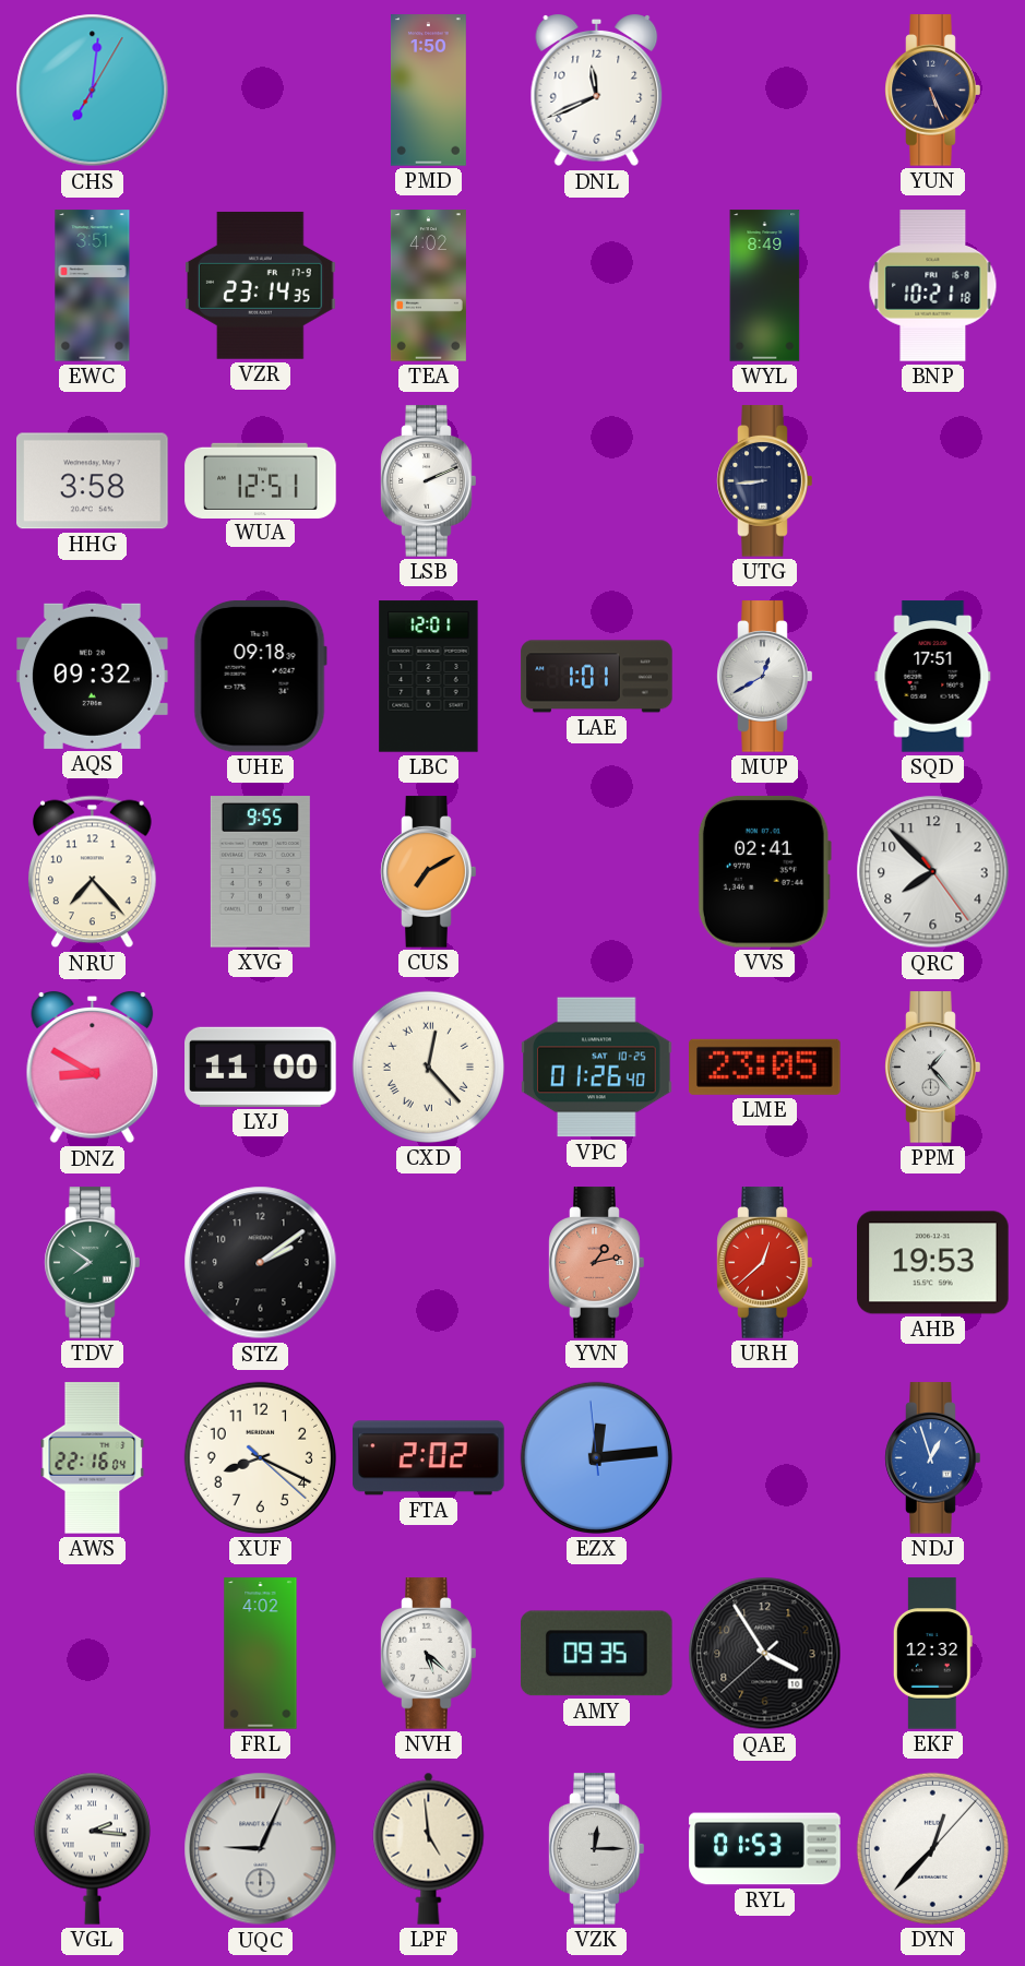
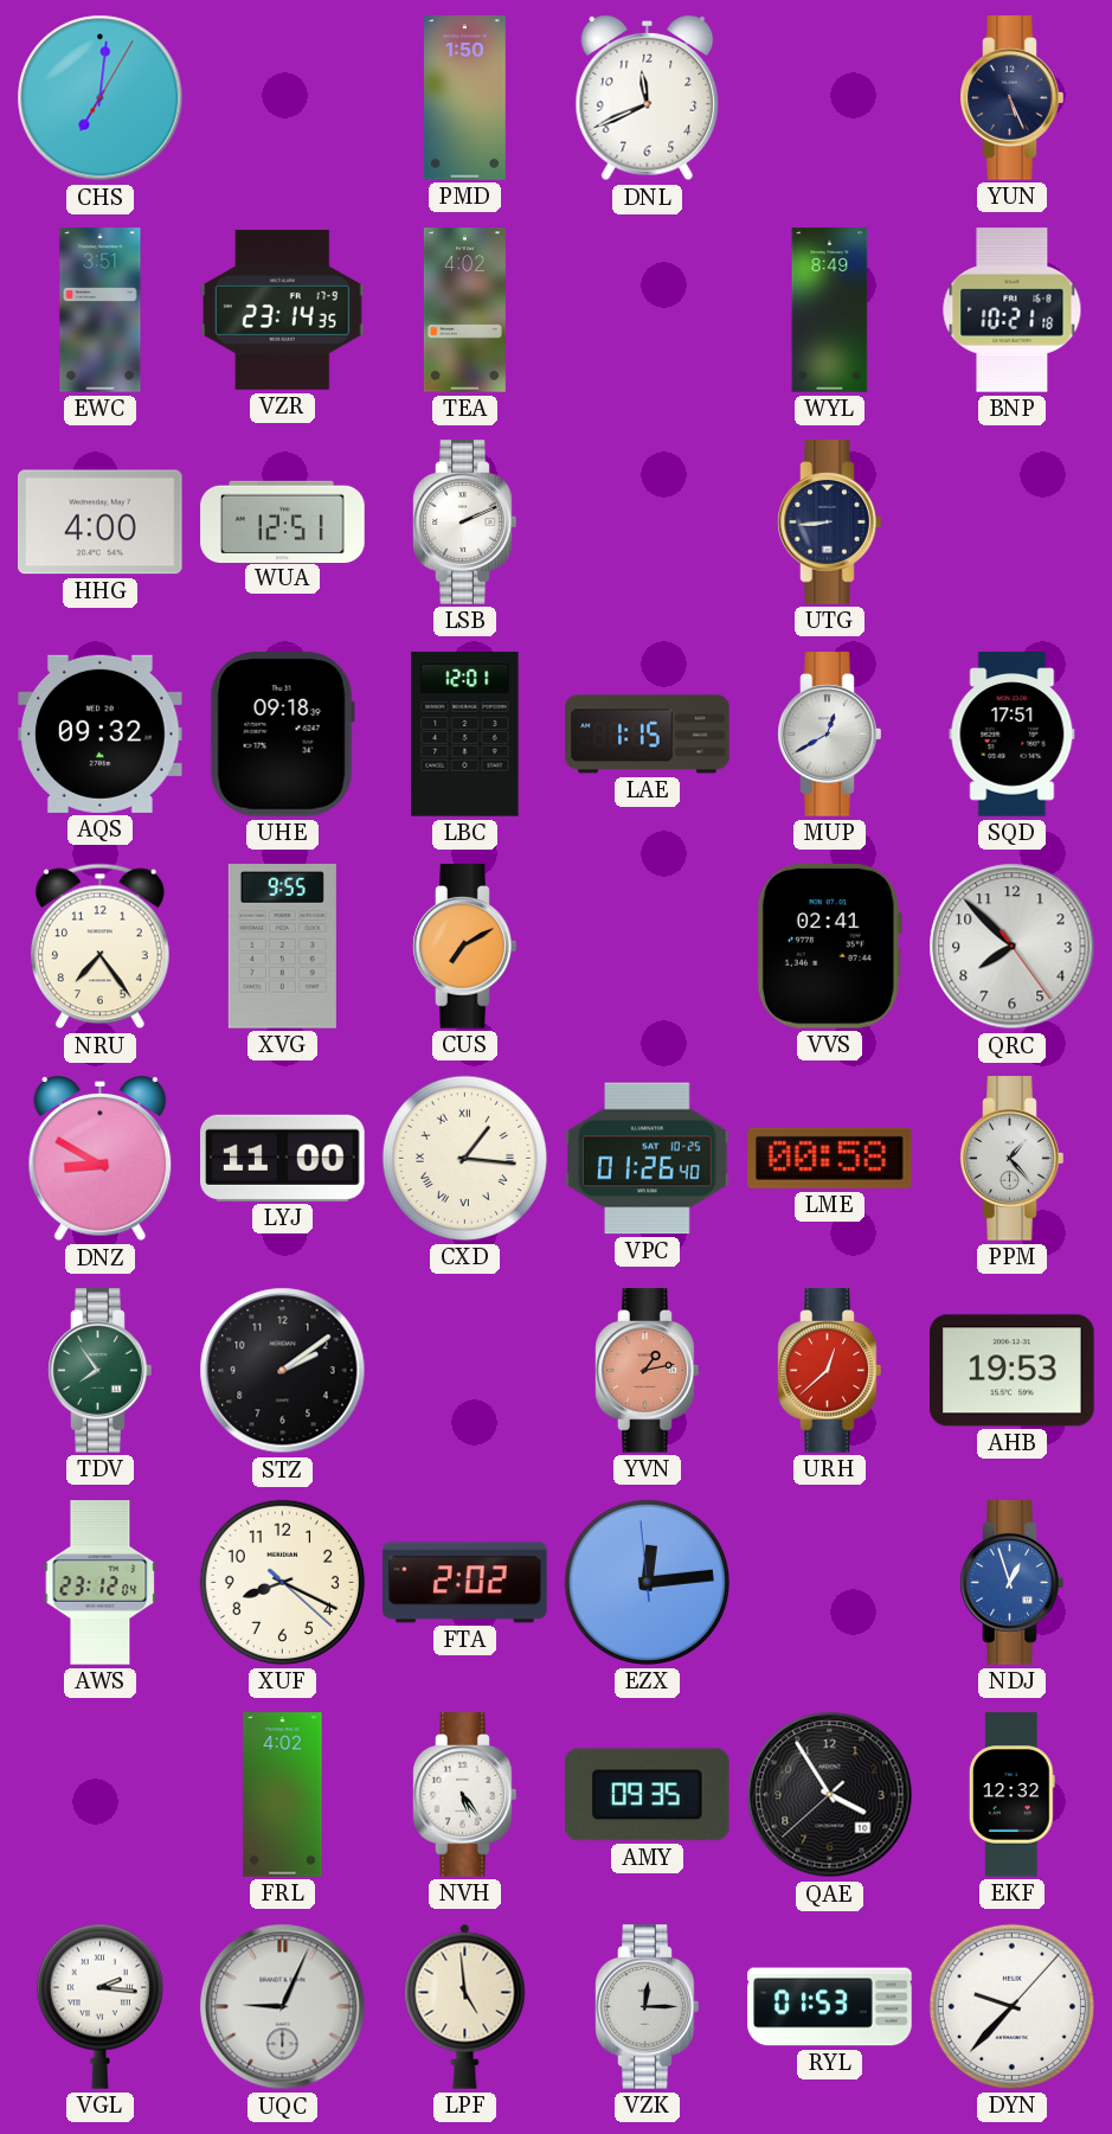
HHG: 3:58 -> 4:00 (101, 523)
LAE: 1:01 -> 1:15 (648, 735)
NRU: 7:23 -> 7:24 (99, 947)
CXD: 12:23 -> 1:16 (464, 1158)
LME: 23:05 -> 00:58 (830, 1158)
TDV: 7:51 -> 7:54 (101, 1371)
AWS: 22:16 -> 23:12 (101, 1583)
NVH: 5:22 -> 5:24 (465, 1795)
DYN: 12:37 -> 9:37 (1011, 2006)
